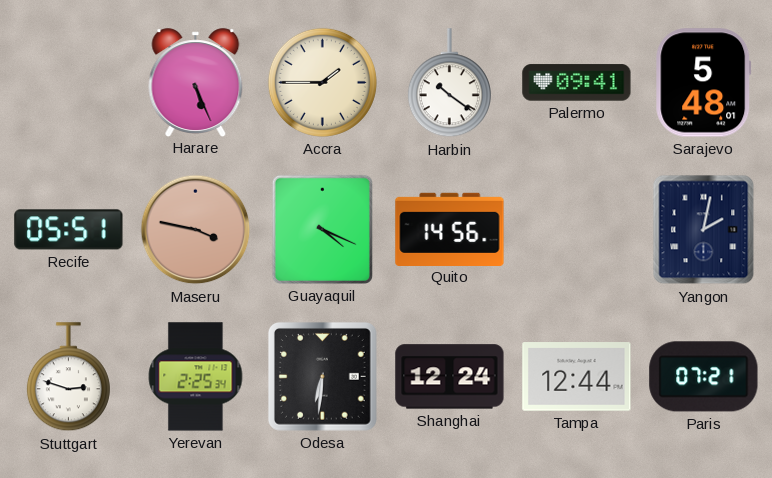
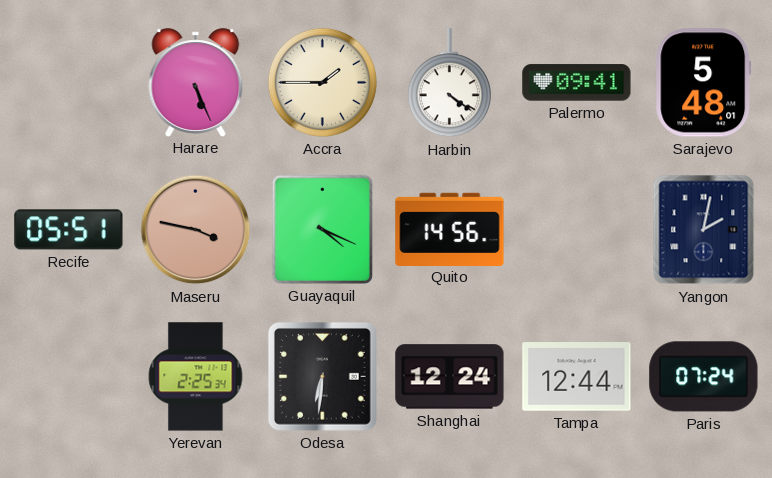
Harbin: 10:21 -> 4:21 (449, 83)
Stuttgart: 2:48 -> none (68, 377)
Paris: 07:21 -> 07:24 (704, 377)
